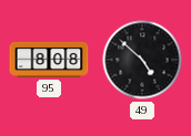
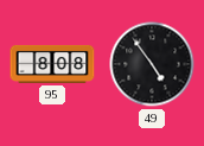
49: 4:52 -> 4:54 (152, 64)
